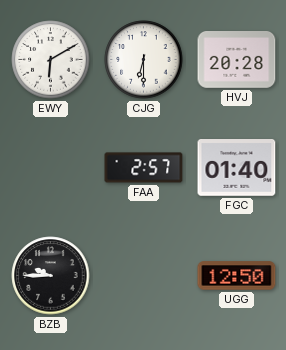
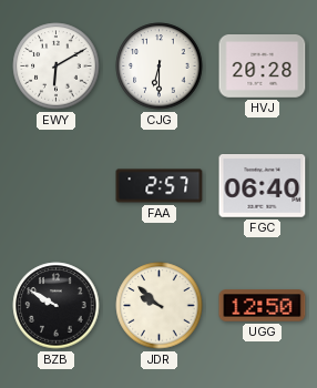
FGC: 01:40 -> 06:40 (263, 186)
BZB: 9:45 -> 9:50 (57, 306)
JDR: none -> 9:52 (160, 306)
